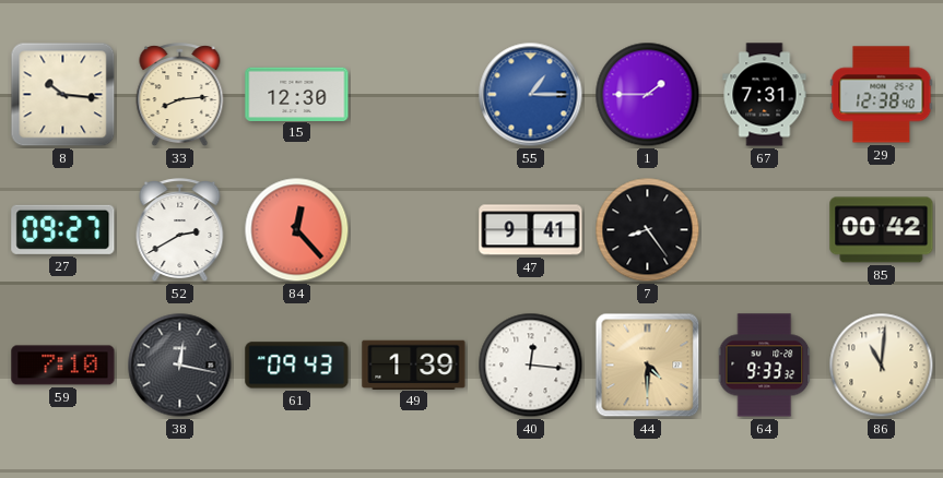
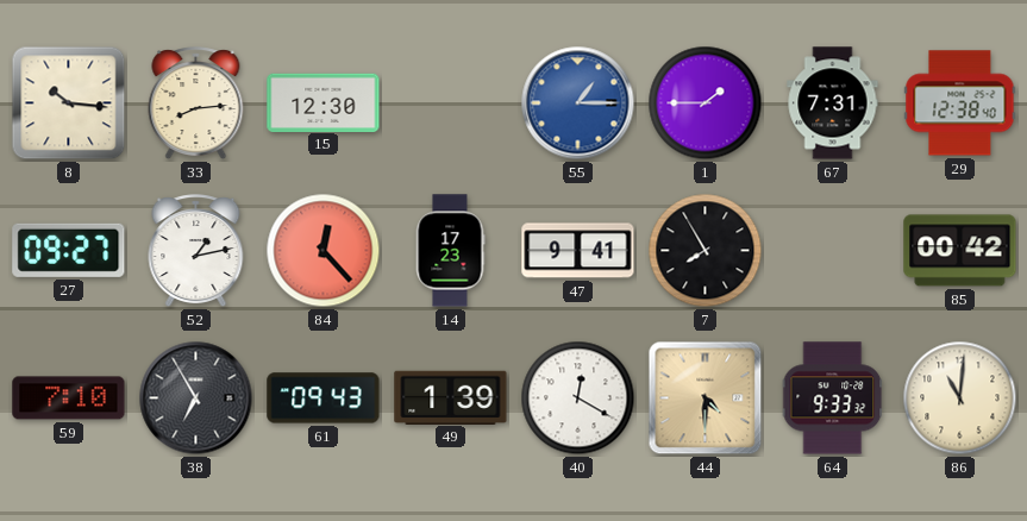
52: 2:40 -> 1:13 (196, 251)
14: none -> 17:23 (450, 251)
7: 8:24 -> 7:55 (706, 251)
38: 12:17 -> 6:55 (196, 398)
40: 12:16 -> 12:20 (578, 398)
